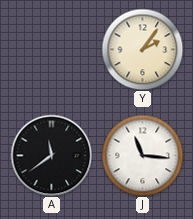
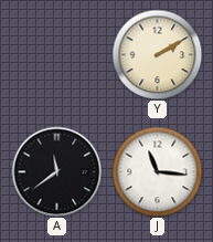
Y: 2:06 -> 2:10 (157, 54)
